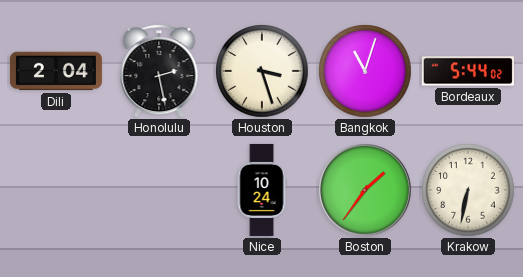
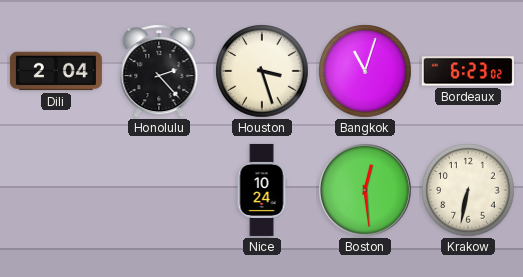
Honolulu: 2:28 -> 2:23 (159, 71)
Bordeaux: 5:44 -> 6:23 (468, 71)
Boston: 1:36 -> 12:29 (366, 191)
